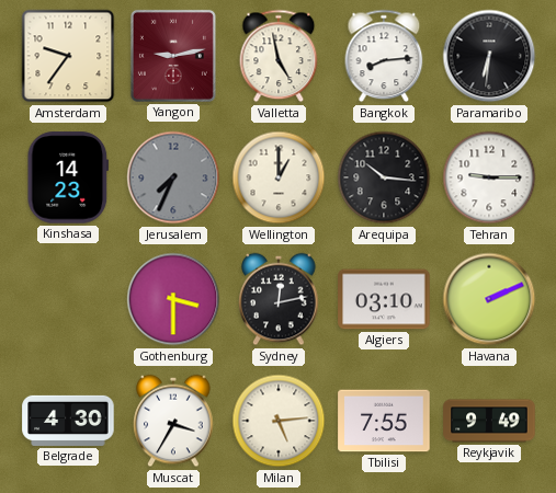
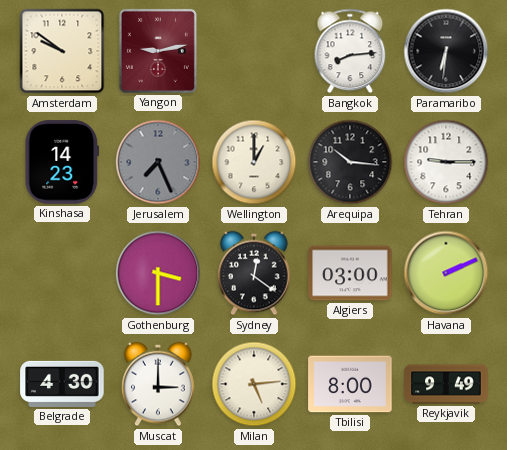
Amsterdam: 9:36 -> 9:51 (62, 51)
Valletta: 4:58 -> none (279, 56)
Jerusalem: 7:34 -> 7:26 (158, 162)
Sydney: 12:13 -> 12:21 (254, 273)
Algiers: 03:10 -> 03:00 (350, 273)
Muscat: 3:35 -> 3:00 (158, 384)
Tbilisi: 7:55 -> 8:00 (350, 384)
